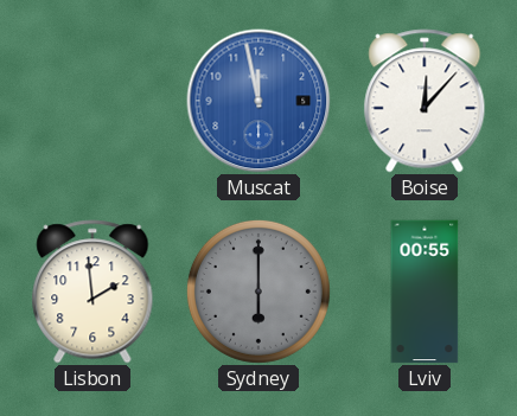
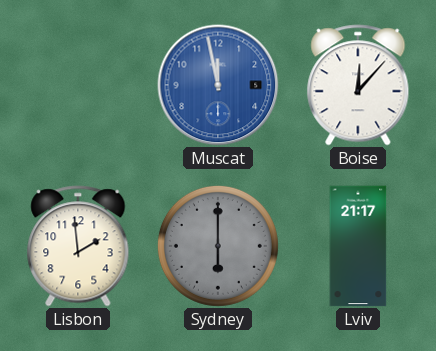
Lviv: 00:55 -> 21:17 (358, 246)
